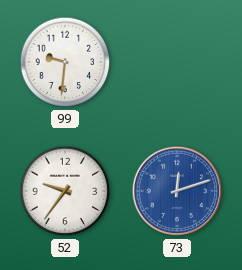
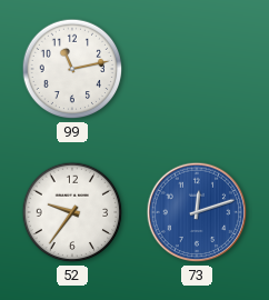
99: 9:31 -> 11:13 (72, 69)
